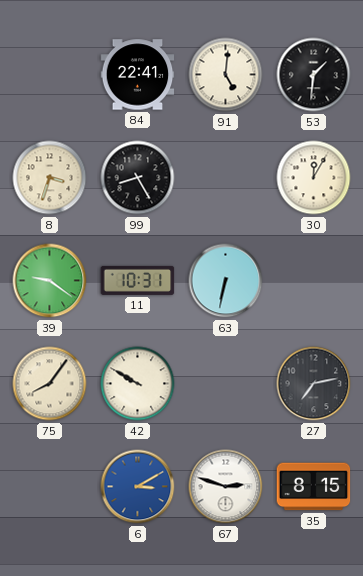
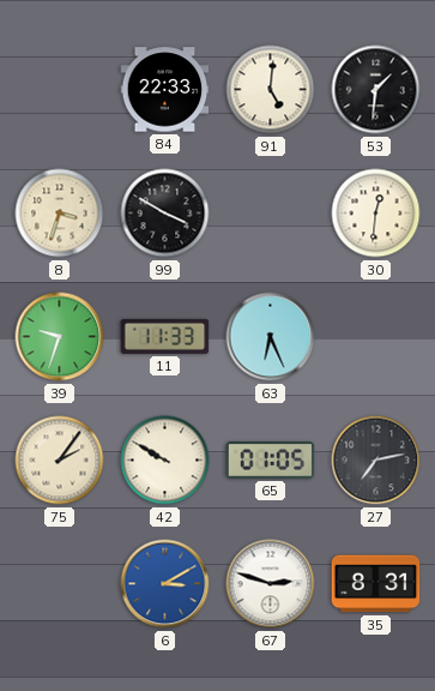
84: 22:41 -> 22:33 (165, 90)
99: 8:25 -> 3:50 (165, 214)
30: 12:05 -> 12:31 (376, 214)
39: 9:21 -> 9:33 (60, 337)
11: 10:31 -> 11:33 (165, 336)
63: 6:32 -> 6:26 (271, 337)
75: 8:06 -> 2:06 (60, 461)
65: none -> 01:05 (271, 461)
35: 8:15 -> 8:31 (376, 584)
